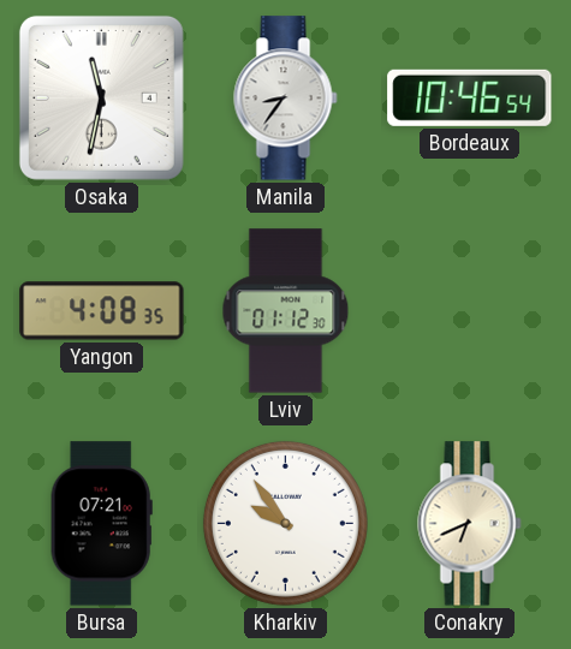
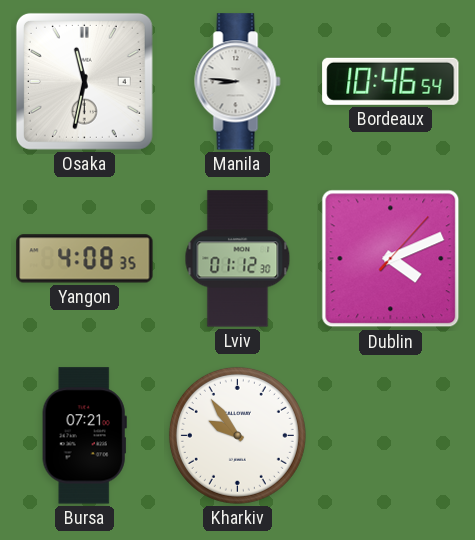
Manila: 8:36 -> 8:46 (238, 82)
Dublin: none -> 4:11 (391, 259)
Conakry: 6:41 -> none (470, 524)
